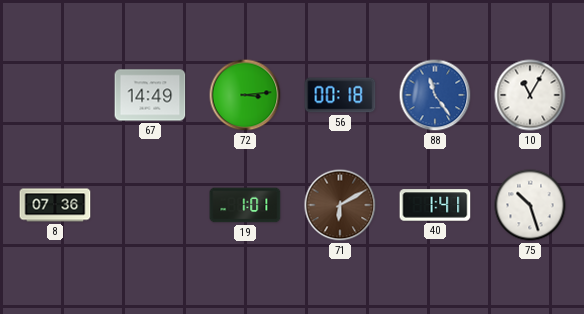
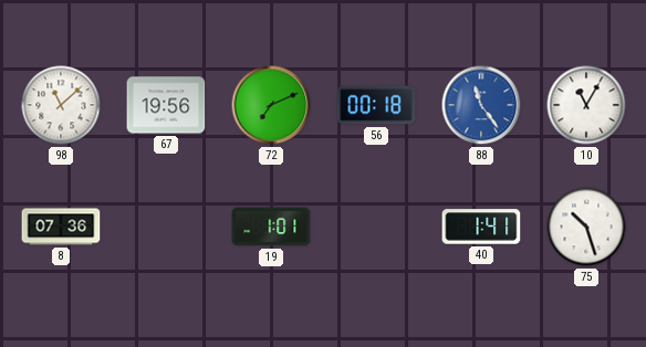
98: none -> 11:08 (61, 105)
67: 14:49 -> 19:56 (166, 105)
72: 3:14 -> 7:11 (271, 105)
71: 6:10 -> none (340, 205)
